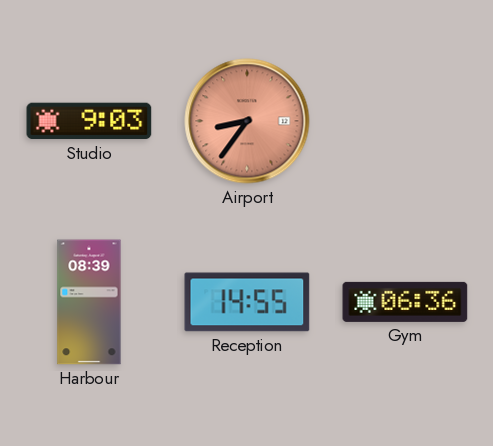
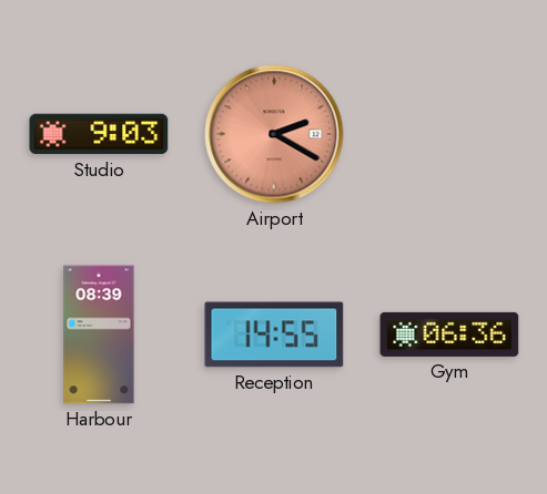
Airport: 8:36 -> 2:20 (274, 134)
